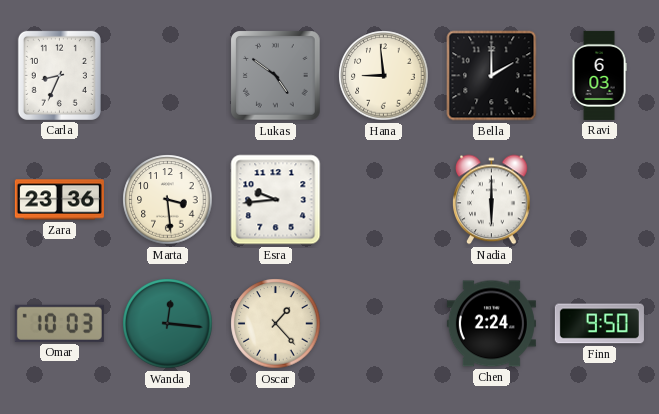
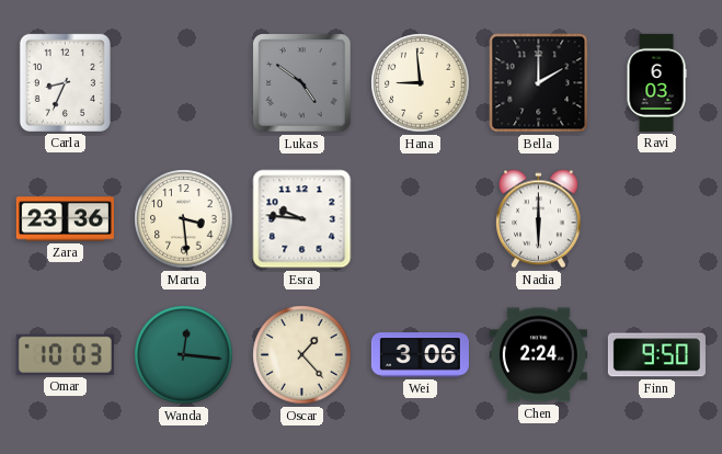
Esra: 9:44 -> 9:46 (302, 219)
Wei: none -> 3:06 (420, 355)
